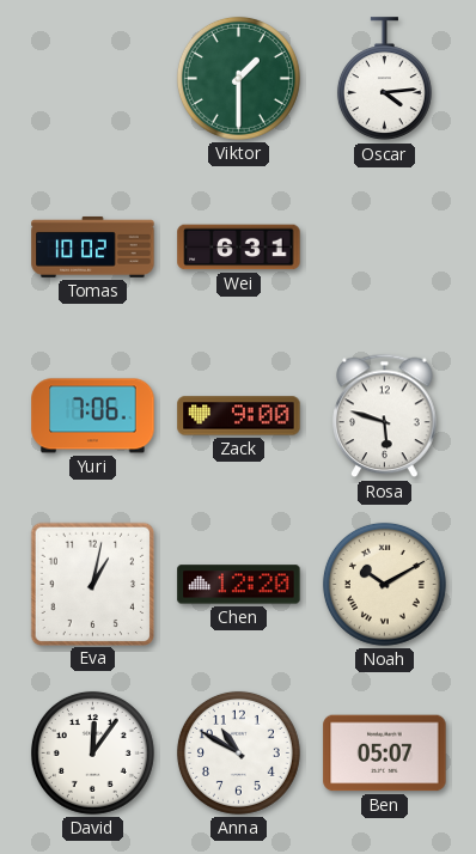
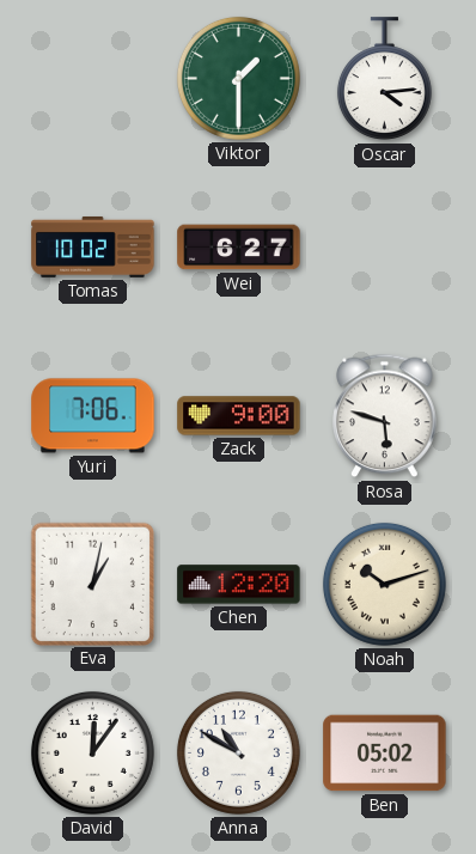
Wei: 6:31 -> 6:27 (239, 248)
Noah: 10:10 -> 10:12 (384, 584)
Ben: 05:07 -> 05:02 (385, 754)
